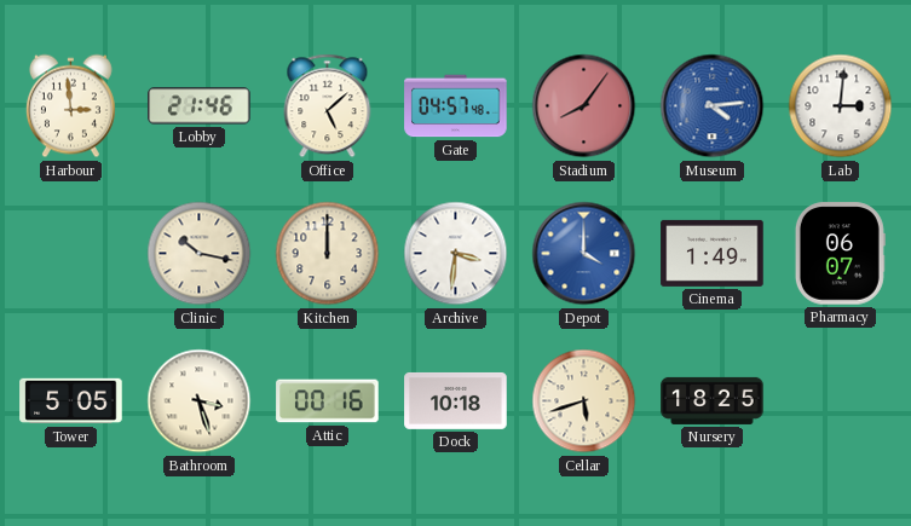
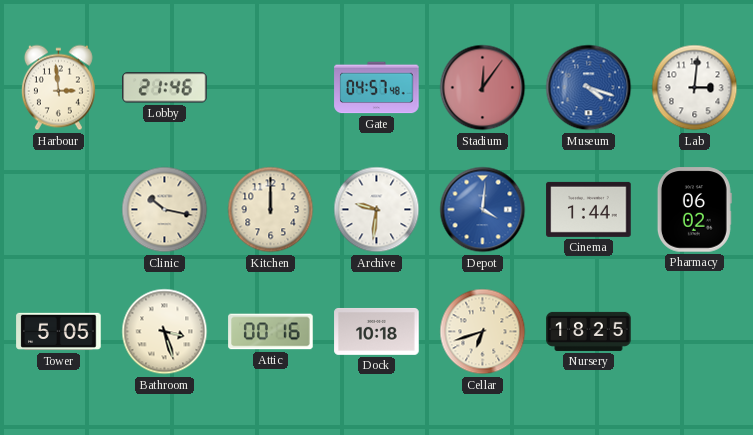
Office: 5:08 -> none (328, 106)
Stadium: 8:06 -> 12:06 (483, 88)
Museum: 4:14 -> 4:18 (589, 88)
Archive: 3:31 -> 9:31 (377, 210)
Depot: 4:00 -> 4:01 (483, 210)
Cinema: 1:49 -> 1:44 (589, 209)
Pharmacy: 06:07 -> 06:02 (694, 210)
Cellar: 5:42 -> 6:42 (483, 332)
